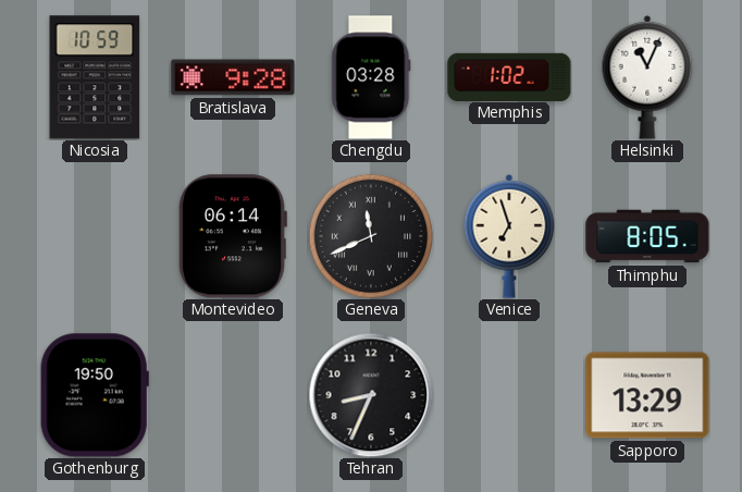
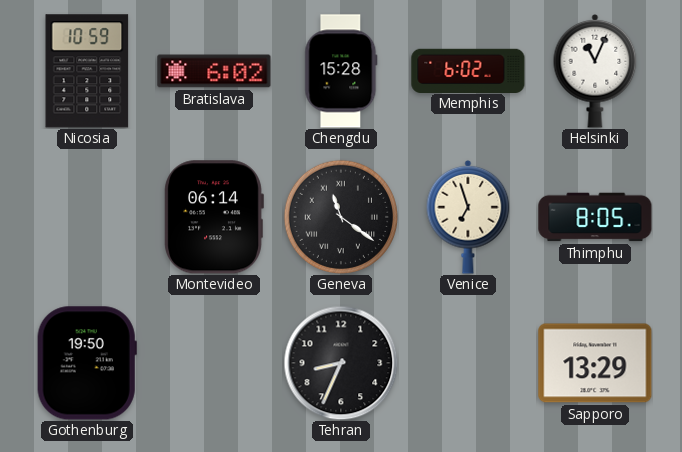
Bratislava: 9:28 -> 6:02 (214, 71)
Chengdu: 03:28 -> 15:28 (341, 71)
Memphis: 1:02 -> 6:02 (468, 70)
Geneva: 11:41 -> 11:21 (341, 217)
